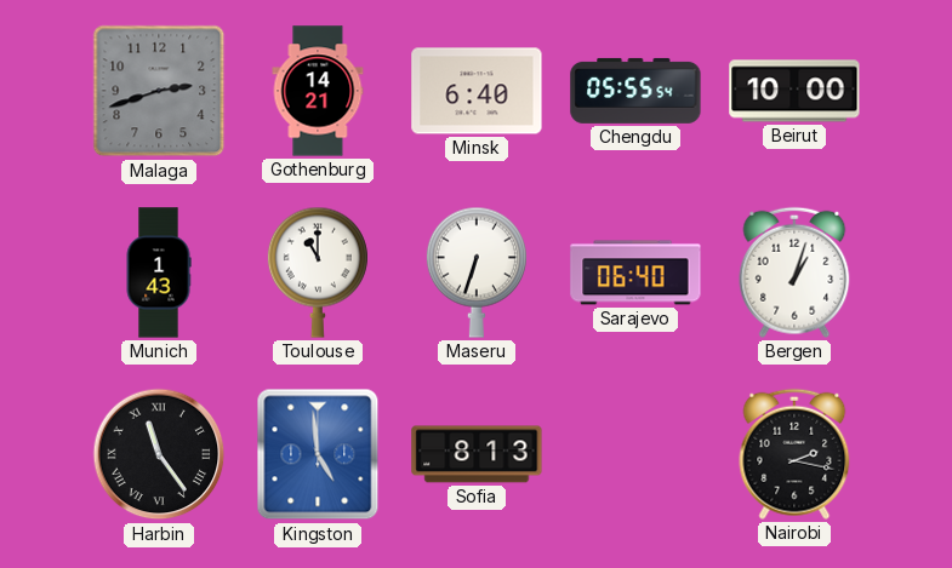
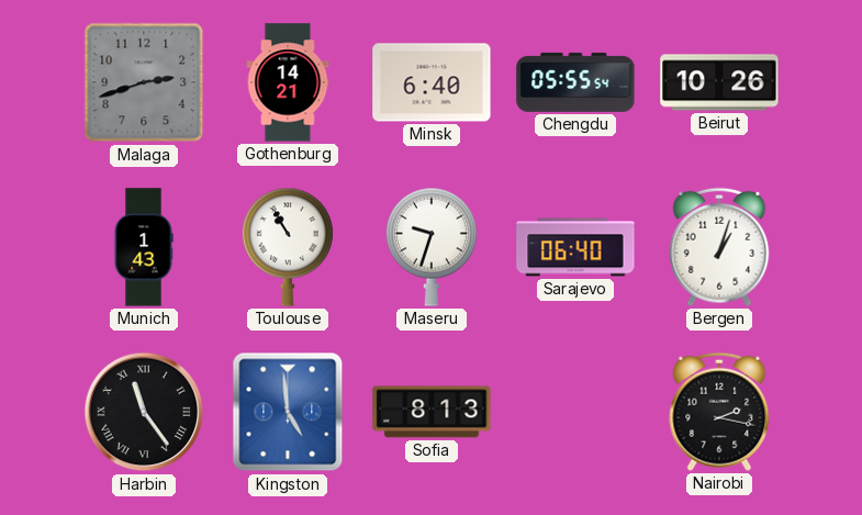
Beirut: 10:00 -> 10:26 (719, 82)
Toulouse: 11:00 -> 10:55 (288, 247)
Maseru: 6:33 -> 9:33 (432, 247)
